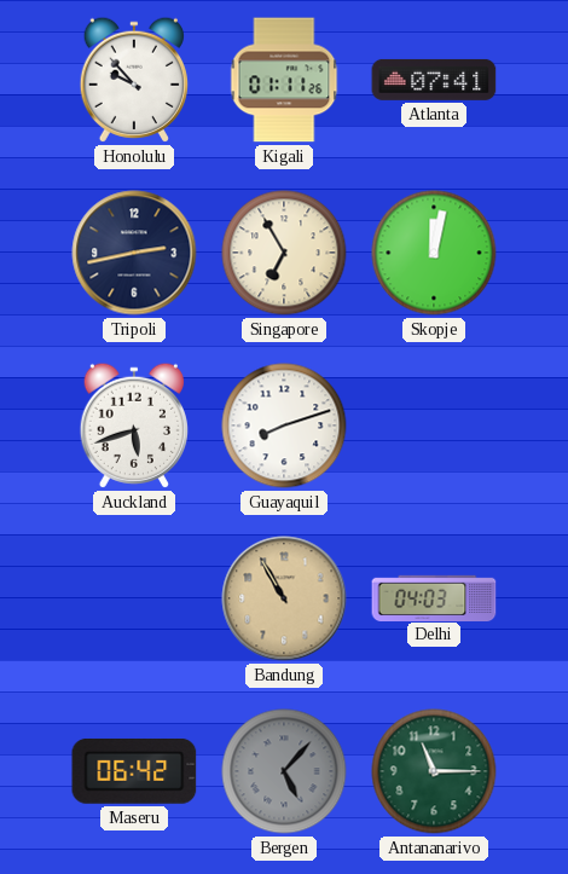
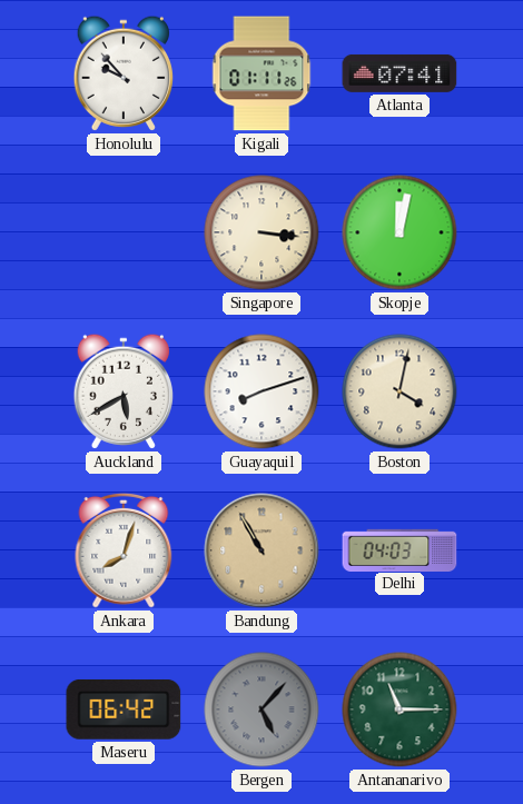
Tripoli: 2:43 -> none (134, 253)
Singapore: 6:55 -> 3:16 (261, 232)
Auckland: 5:42 -> 5:40 (122, 391)
Boston: none -> 4:02 (399, 391)
Ankara: none -> 8:03 (124, 550)
